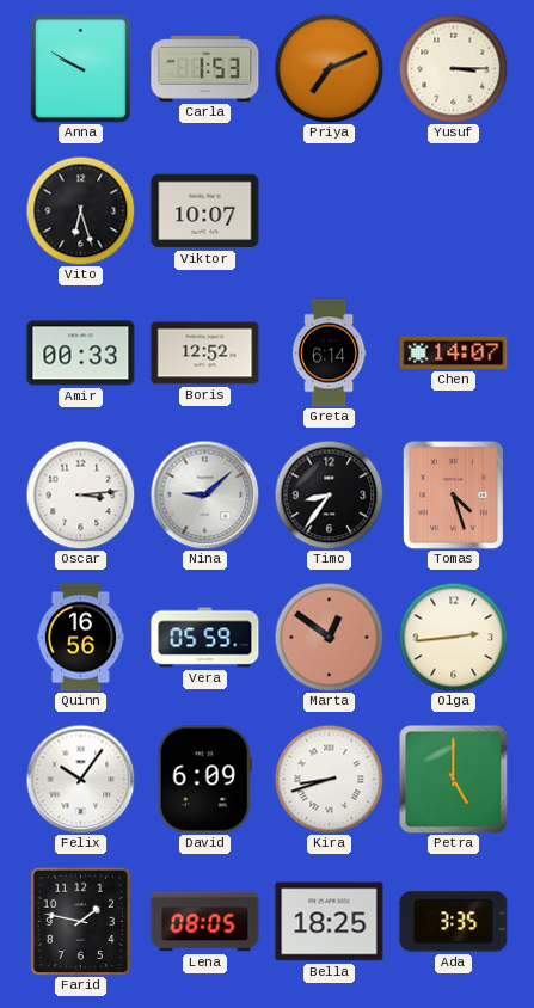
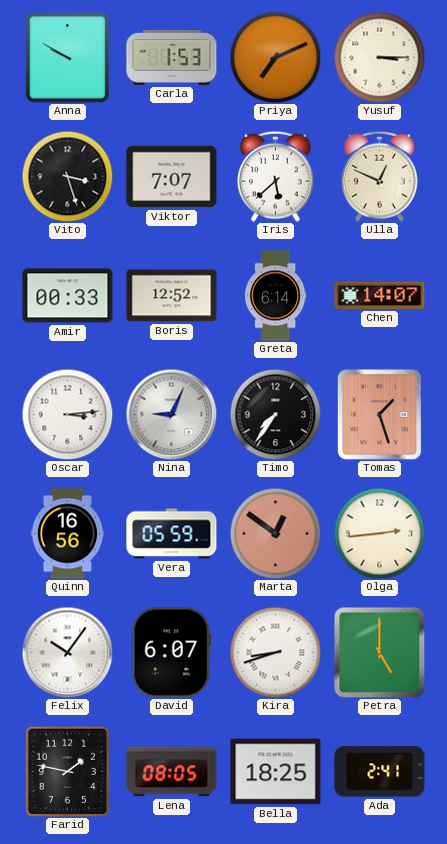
Vito: 6:27 -> 3:27 (67, 176)
Viktor: 10:07 -> 7:07 (172, 177)
Iris: none -> 5:38 (276, 176)
Ulla: none -> 12:49 (380, 176)
Nina: 9:08 -> 9:04 (171, 414)
Timo: 8:36 -> 7:36 (275, 414)
Tomas: 4:27 -> 1:27 (379, 414)
David: 6:09 -> 6:07 (171, 653)
Ada: 3:35 -> 2:41 (380, 772)
